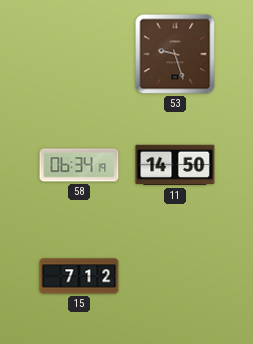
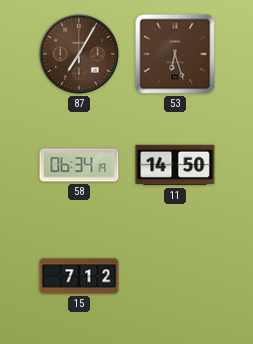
87: none -> 7:05 (79, 54)
53: 9:27 -> 6:27 (175, 54)
